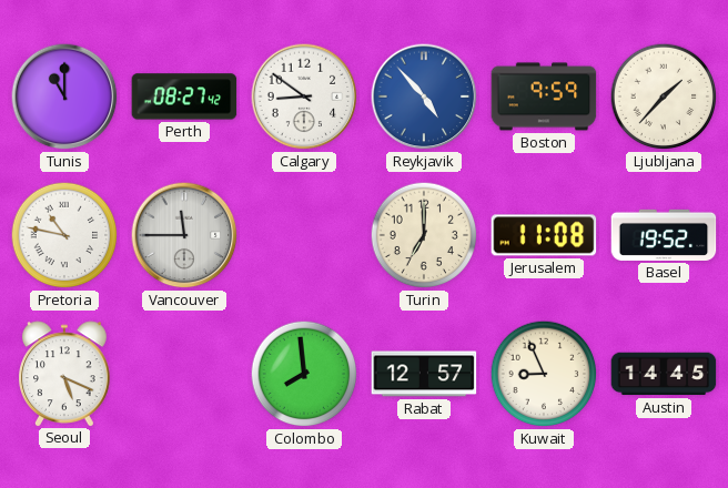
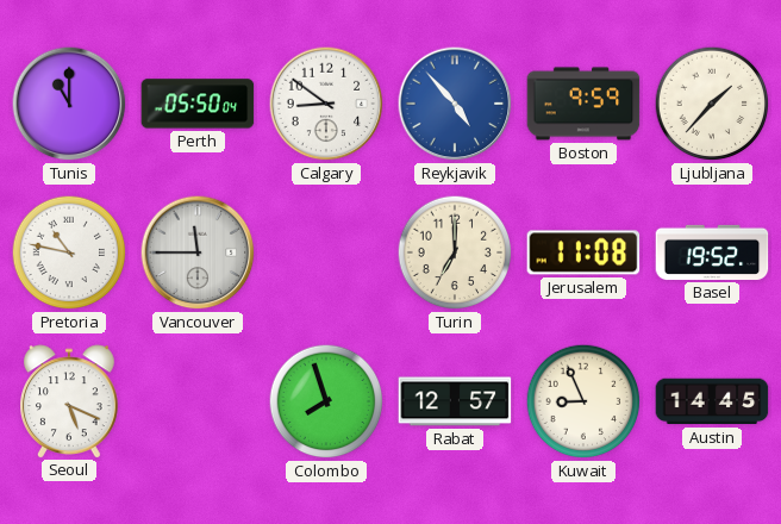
Perth: 08:27 -> 05:50 (198, 104)
Colombo: 7:59 -> 7:57 (326, 401)
